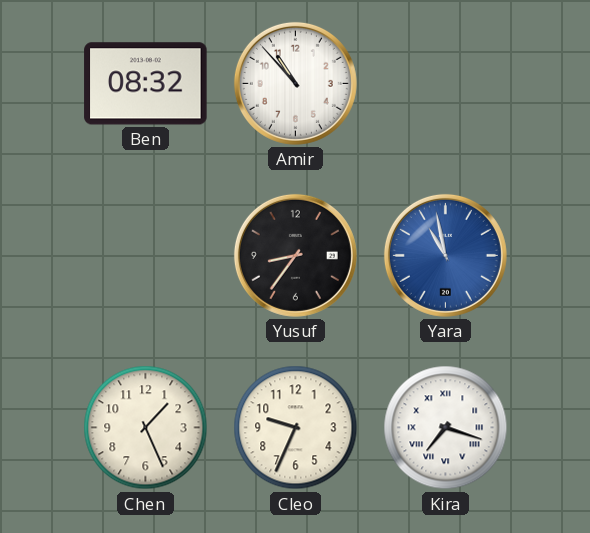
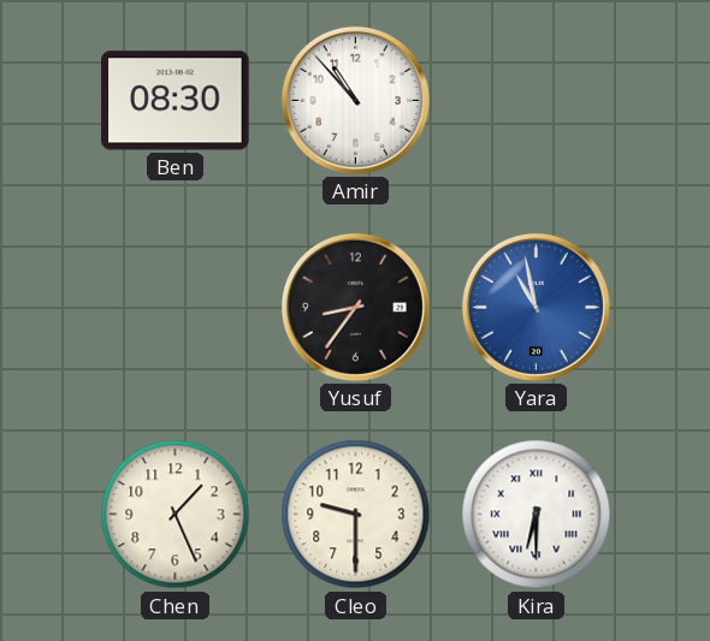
Ben: 08:32 -> 08:30 (176, 101)
Cleo: 9:34 -> 9:30 (356, 515)
Kira: 7:18 -> 6:30 (537, 515)
